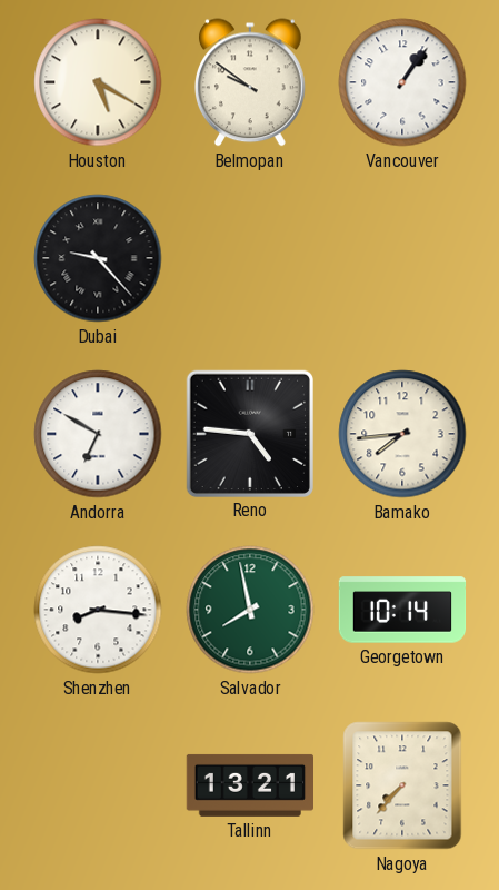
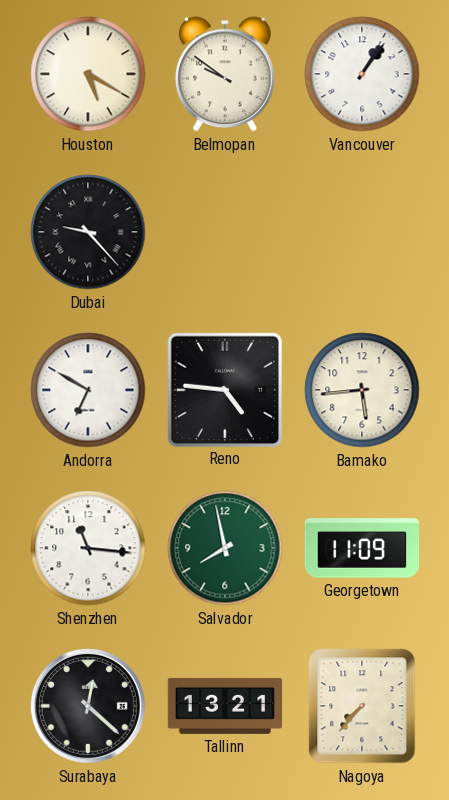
Bamako: 7:44 -> 5:44 (362, 390)
Shenzhen: 8:16 -> 11:16 (88, 548)
Georgetown: 10:14 -> 11:09 (362, 548)
Surabaya: none -> 12:22 (88, 706)
